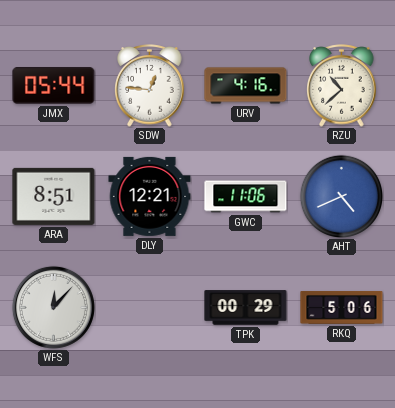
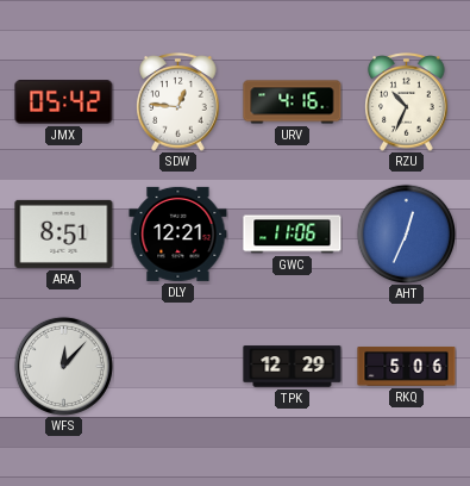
JMX: 05:44 -> 05:42 (64, 102)
RZU: 10:38 -> 10:34 (407, 102)
AHT: 4:41 -> 12:34 (406, 233)
TPK: 00:29 -> 12:29 (293, 367)
